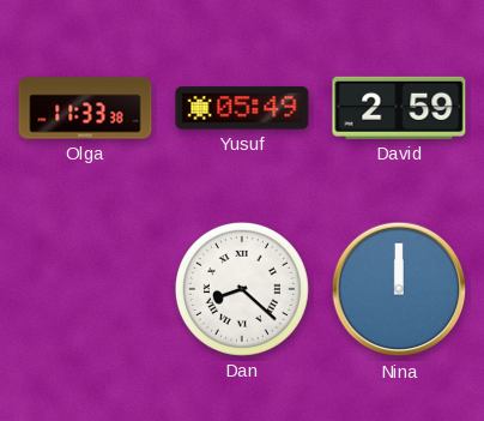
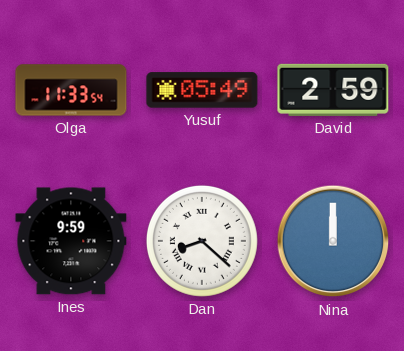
Olga: 11:33:38 -> 11:33:54 (71, 90)
Ines: none -> 9:59 (71, 241)
